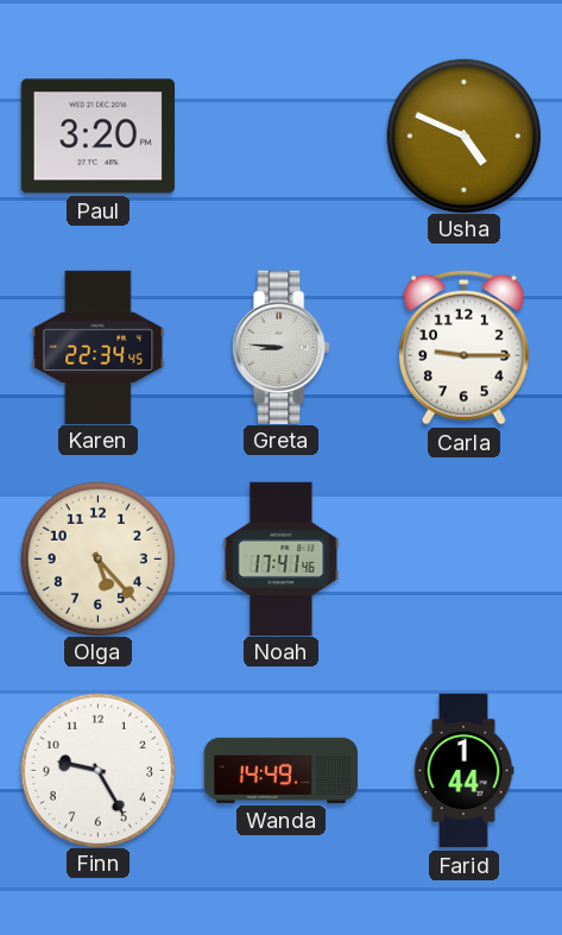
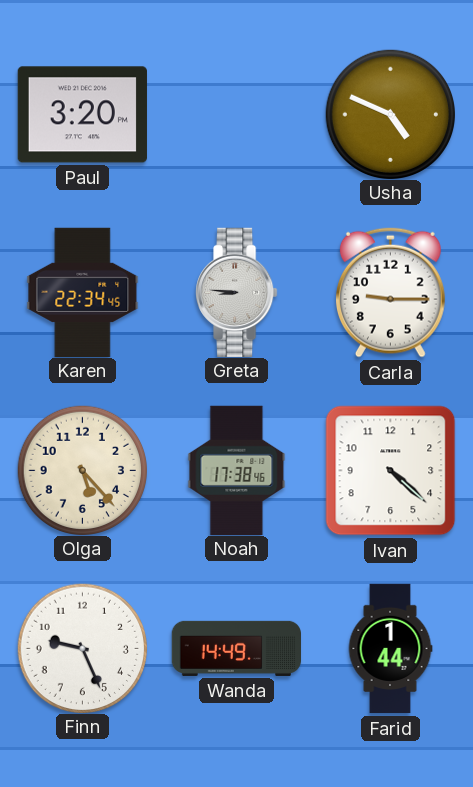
Noah: 17:41 -> 17:38 (237, 470)
Ivan: none -> 4:22 (391, 471)
Finn: 9:25 -> 9:26 (82, 648)
